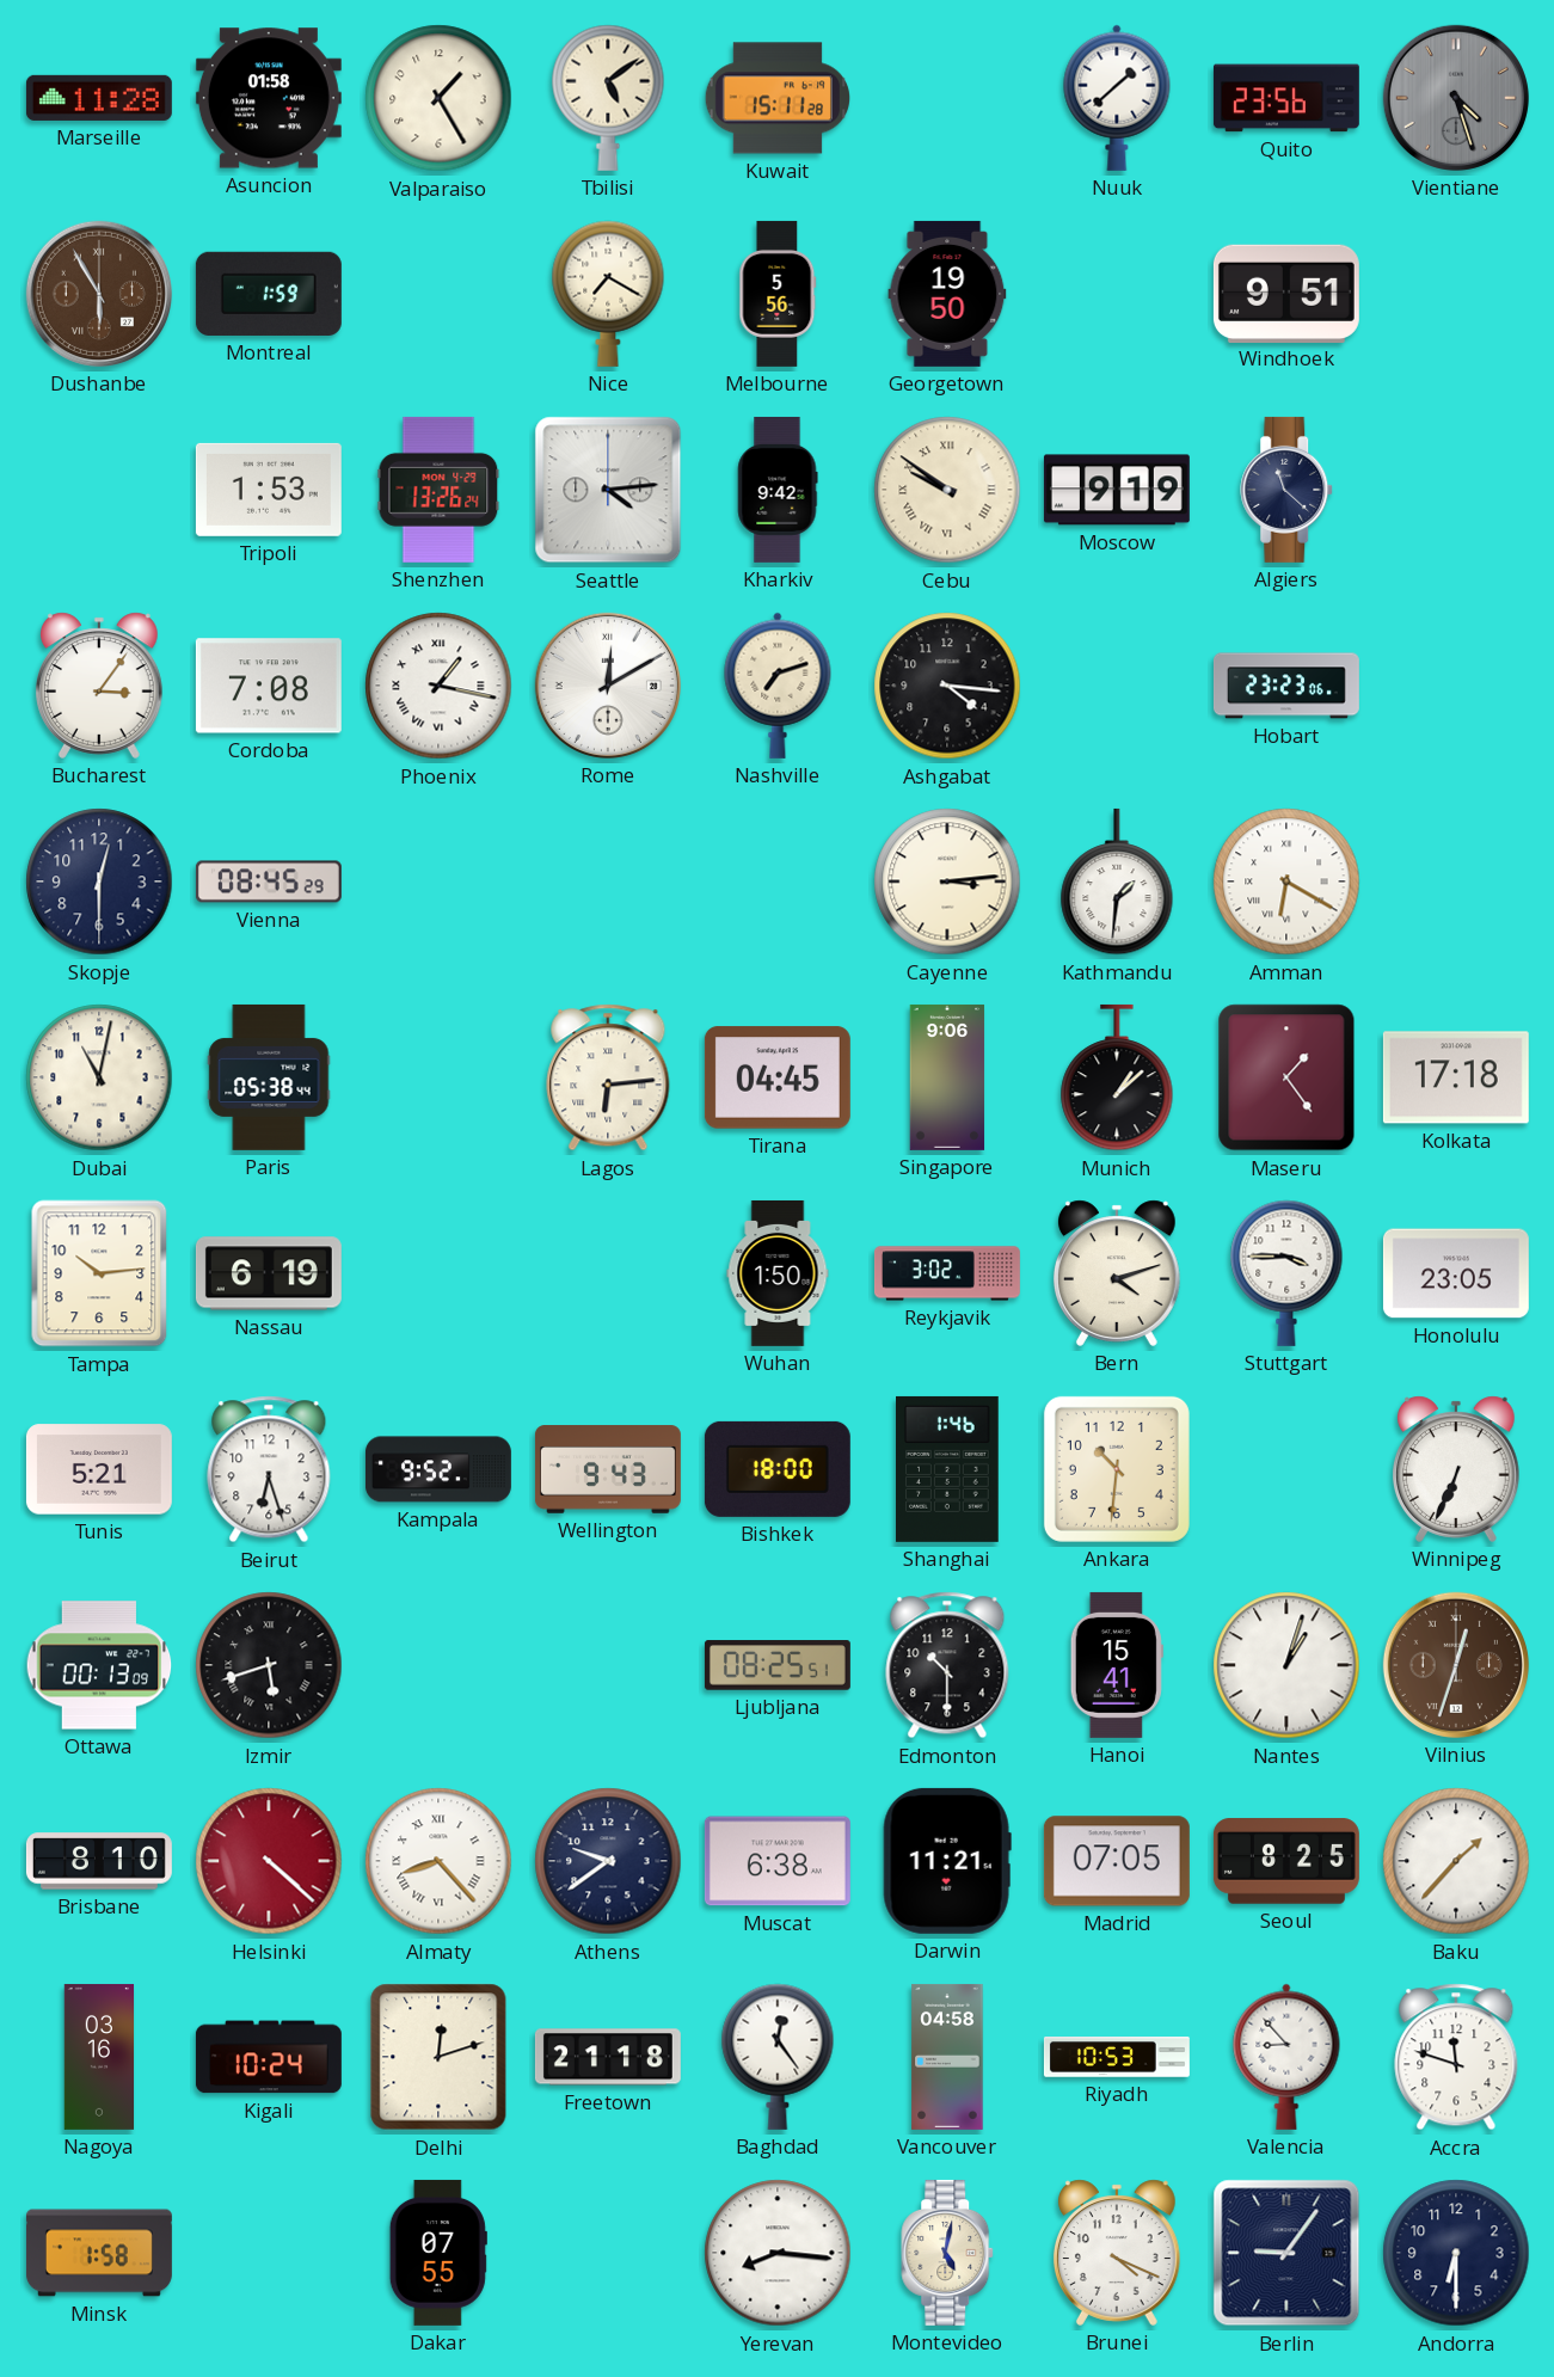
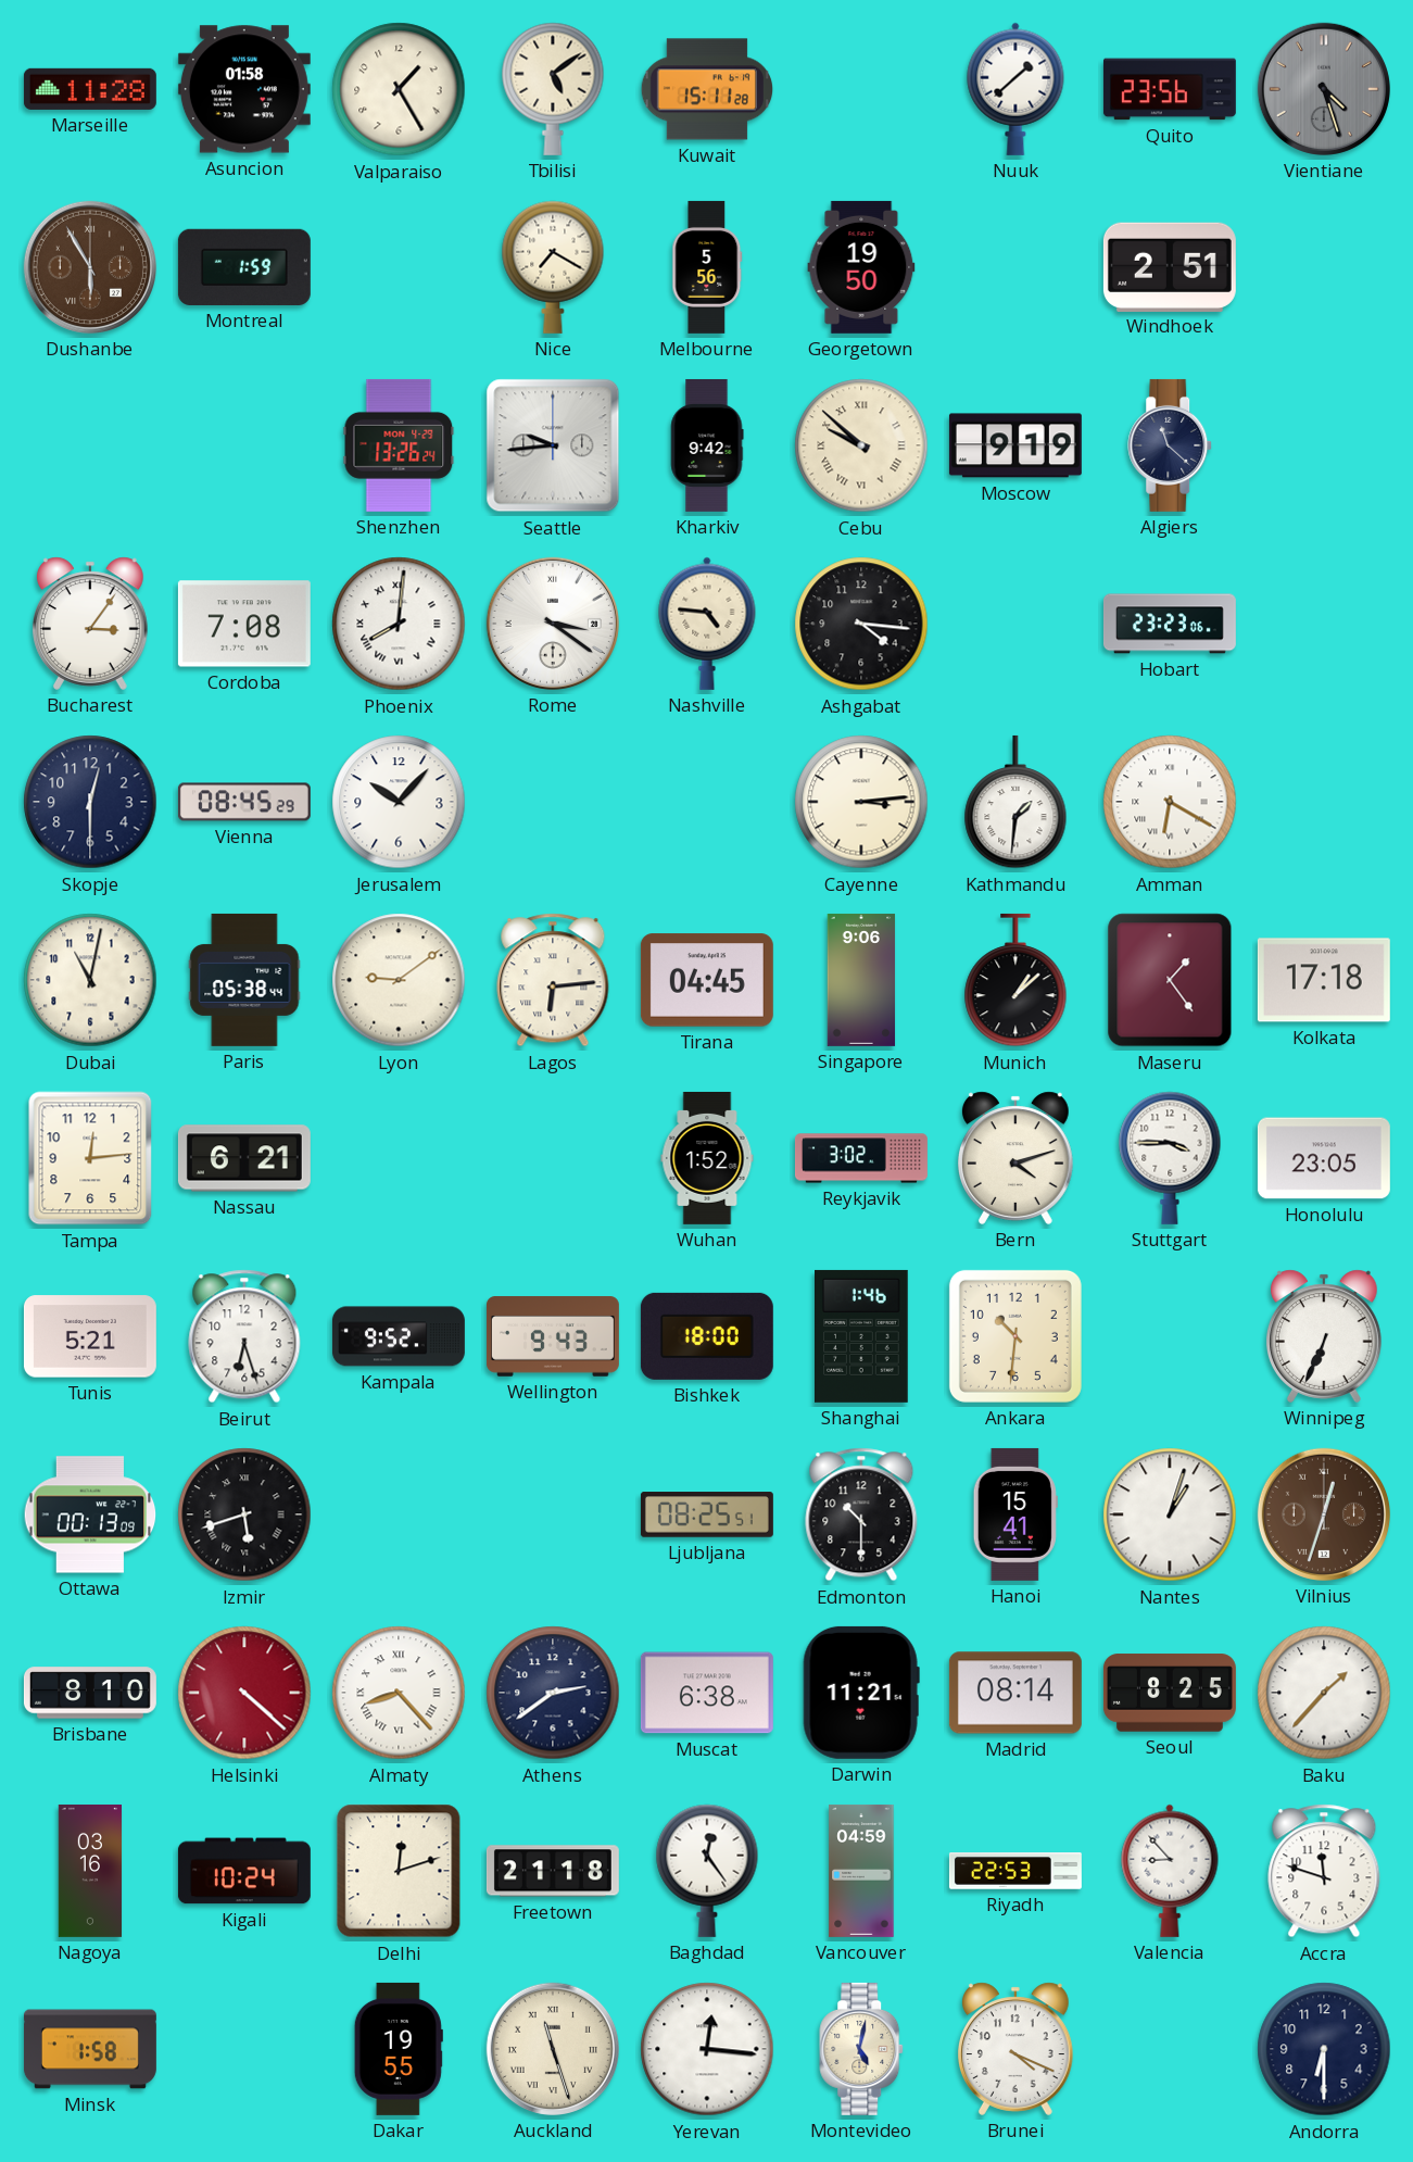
Windhoek: 9:51 -> 2:51 (1170, 266)
Tripoli: 1:53 -> none (269, 490)
Seattle: 4:14 -> 9:44 (553, 445)
Cebu: 9:51 -> 9:52 (861, 445)
Phoenix: 1:17 -> 8:01 (399, 624)
Rome: 12:10 -> 3:21 (553, 624)
Nashville: 7:12 -> 4:46 (707, 624)
Jerusalem: none -> 10:07 (399, 802)
Lyon: none -> 9:09 (399, 980)
Tampa: 10:14 -> 12:14 (90, 1158)
Nassau: 6:19 -> 6:21 (244, 1158)
Wuhan: 1:50 -> 1:52 (707, 1158)
Athens: 9:39 -> 2:39 (553, 1693)
Madrid: 07:05 -> 08:14 (1015, 1693)
Vancouver: 04:58 -> 04:59 (861, 1871)
Riyadh: 10:53 -> 22:53 (1015, 1871)
Dakar: 07:55 -> 19:55 (399, 2049)
Auckland: none -> 11:27 (553, 2049)
Yerevan: 8:16 -> 12:16 (707, 2049)
Berlin: 9:06 -> none (1286, 2253)
